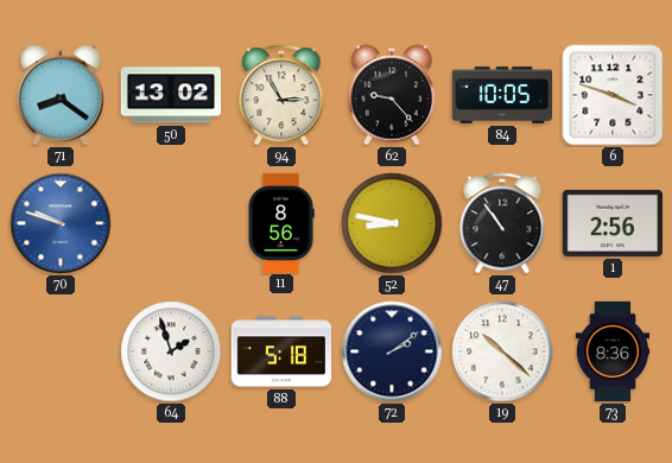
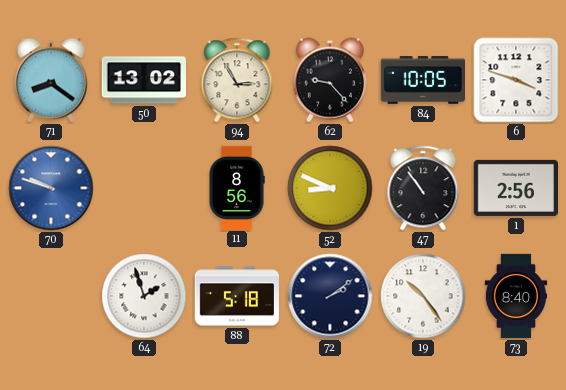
52: 8:47 -> 8:49 (330, 188)
19: 10:22 -> 10:24 (423, 296)
73: 8:36 -> 8:40 (516, 296)
